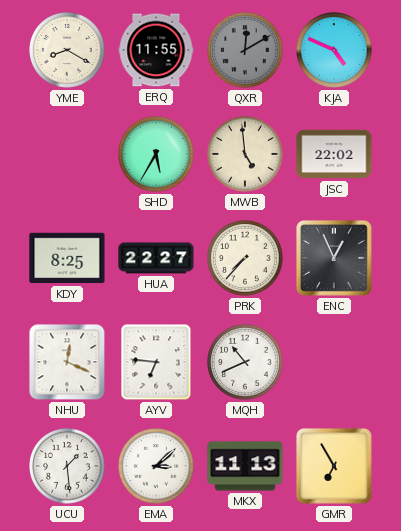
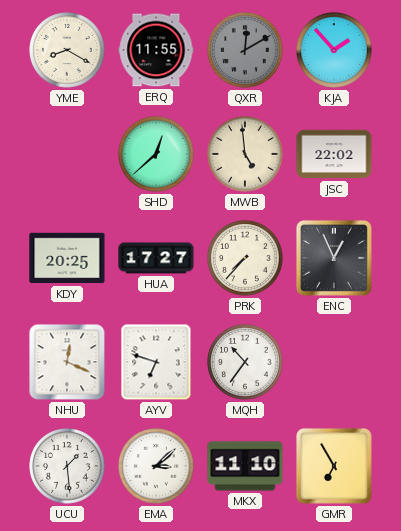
KJA: 4:49 -> 1:53 (335, 51)
SHD: 5:35 -> 12:38 (157, 155)
KDY: 8:25 -> 20:25 (67, 258)
HUA: 22:27 -> 17:27 (156, 258)
AYV: 6:46 -> 6:48 (156, 362)
MQH: 10:41 -> 10:36 (246, 363)
MKX: 11:13 -> 11:10 (245, 466)
